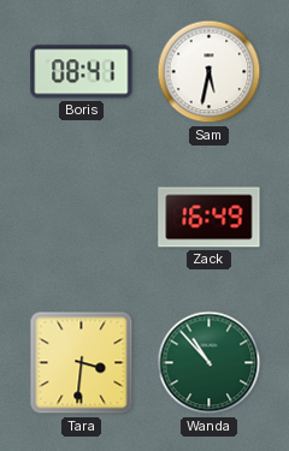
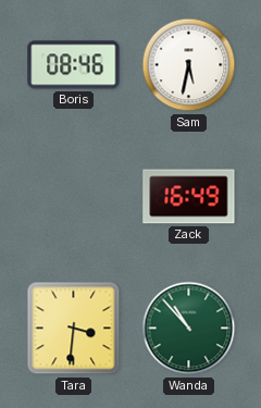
Boris: 08:41 -> 08:46 (74, 65)
